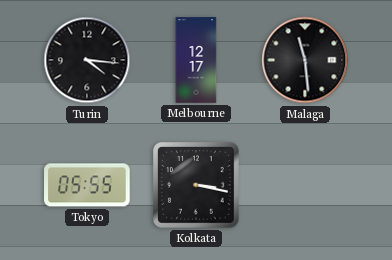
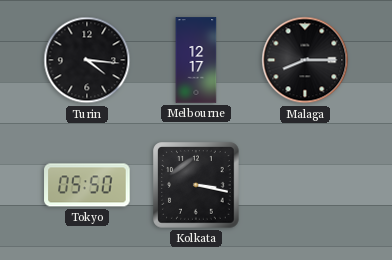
Malaga: 11:29 -> 8:15 (305, 60)
Tokyo: 05:55 -> 05:50 (87, 185)
